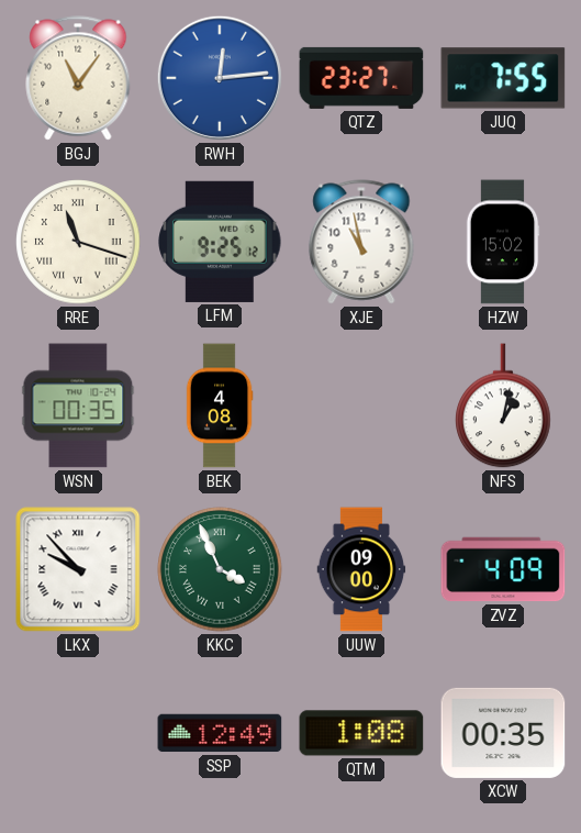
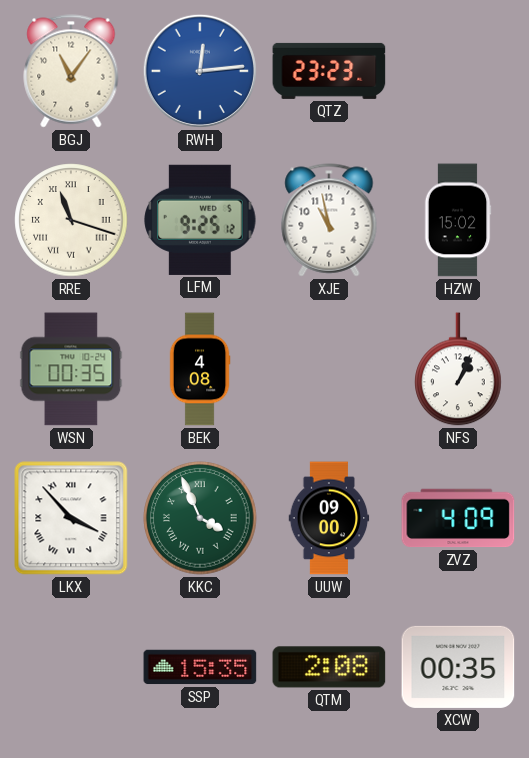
QTZ: 23:27 -> 23:23 (329, 71)
JUQ: 7:55 -> none (503, 78)
NFS: 1:02 -> 1:04 (458, 369)
LKX: 9:53 -> 3:53 (71, 518)
SSP: 12:49 -> 15:35 (200, 667)
QTM: 1:08 -> 2:08 (329, 667)
